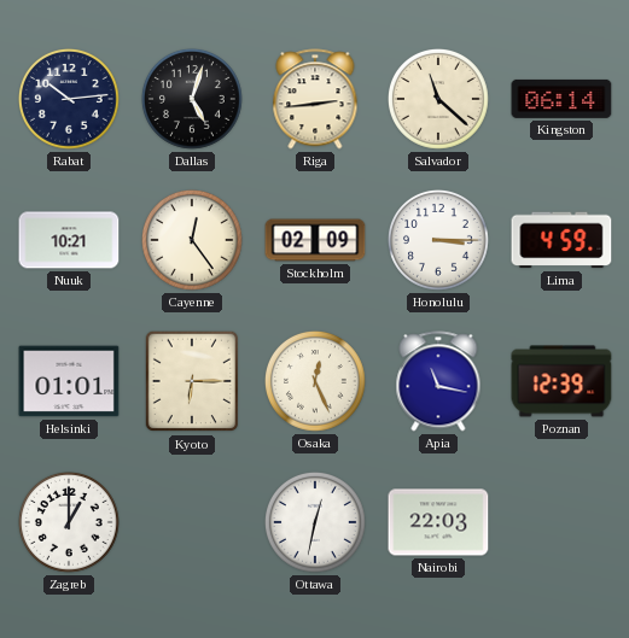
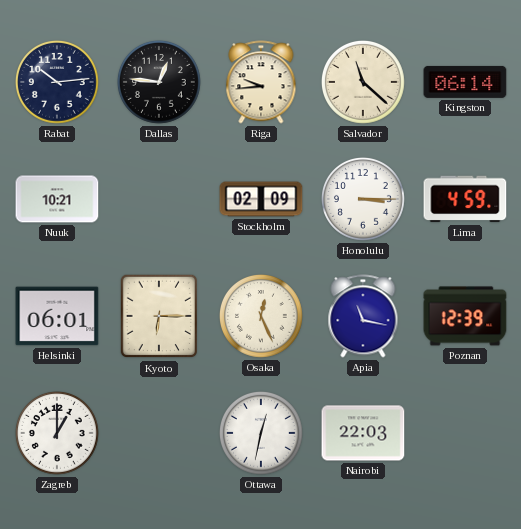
Dallas: 5:03 -> 12:46 (160, 83)
Riga: 2:44 -> 9:44 (261, 82)
Cayenne: 12:24 -> none (193, 241)
Helsinki: 01:01 -> 06:01 (57, 316)
